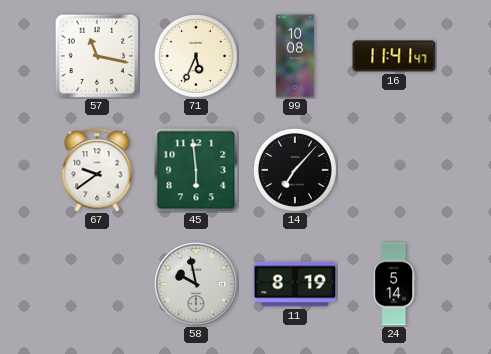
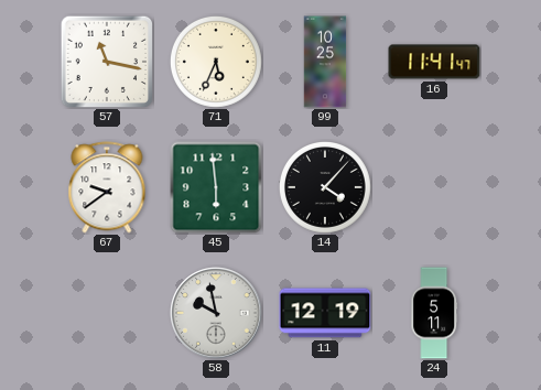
99: 10:08 -> 10:25 (325, 62)
14: 7:07 -> 4:07 (325, 187)
11: 8:19 -> 12:19 (325, 313)
24: 5:14 -> 5:11 (434, 313)
